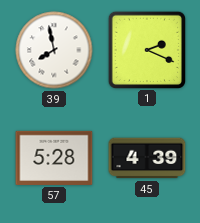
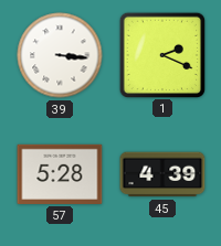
39: 7:58 -> 3:16 (60, 55)
